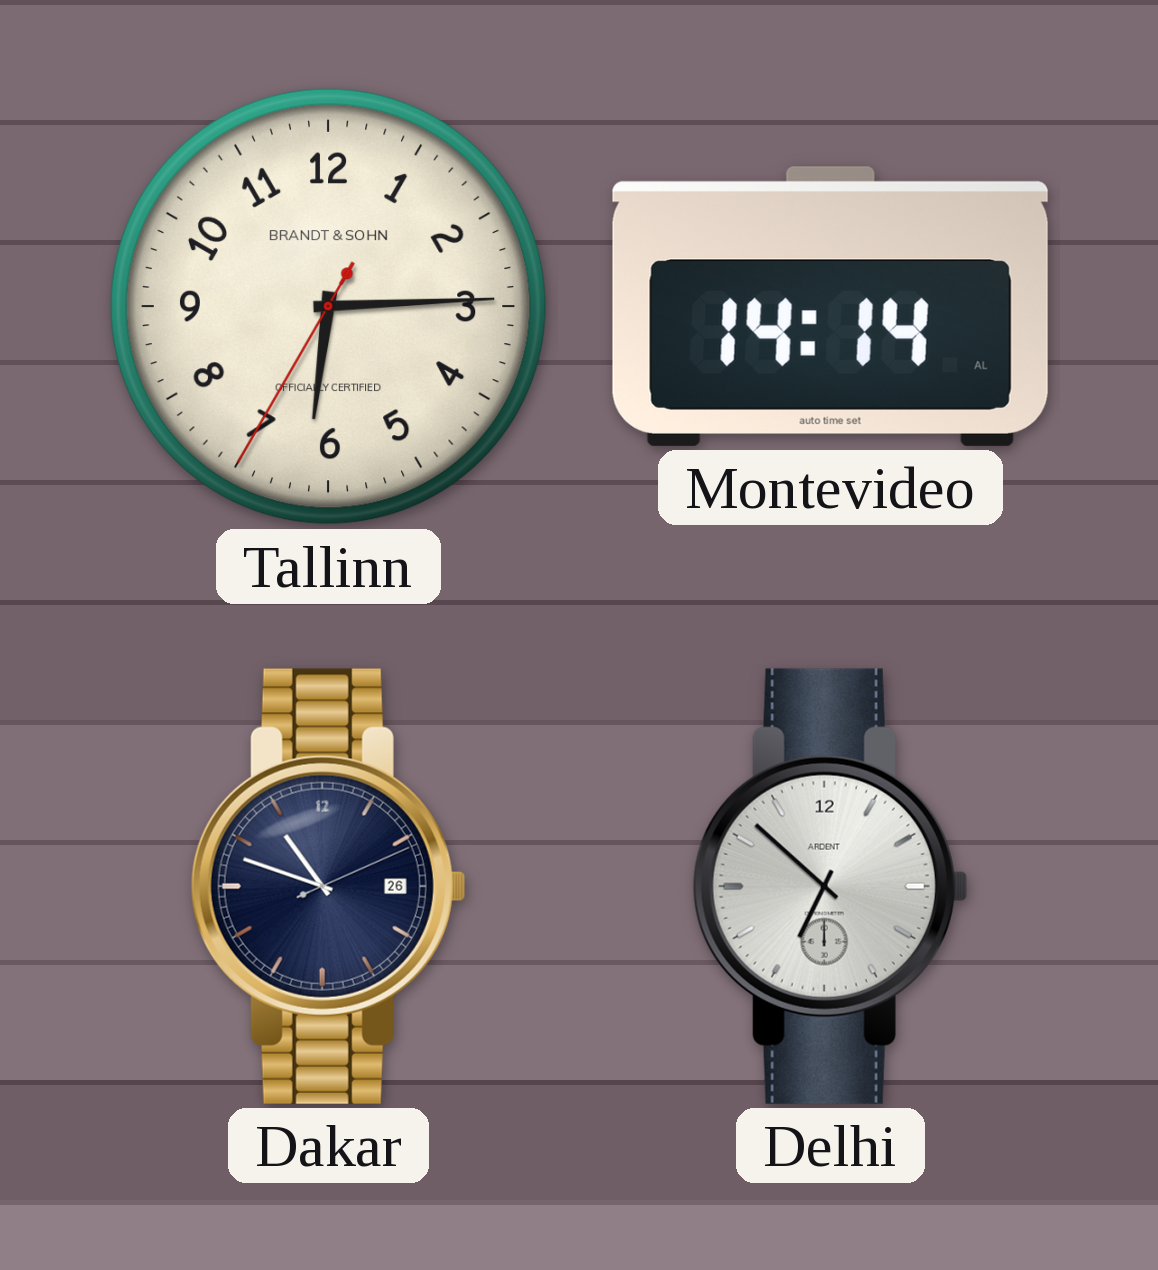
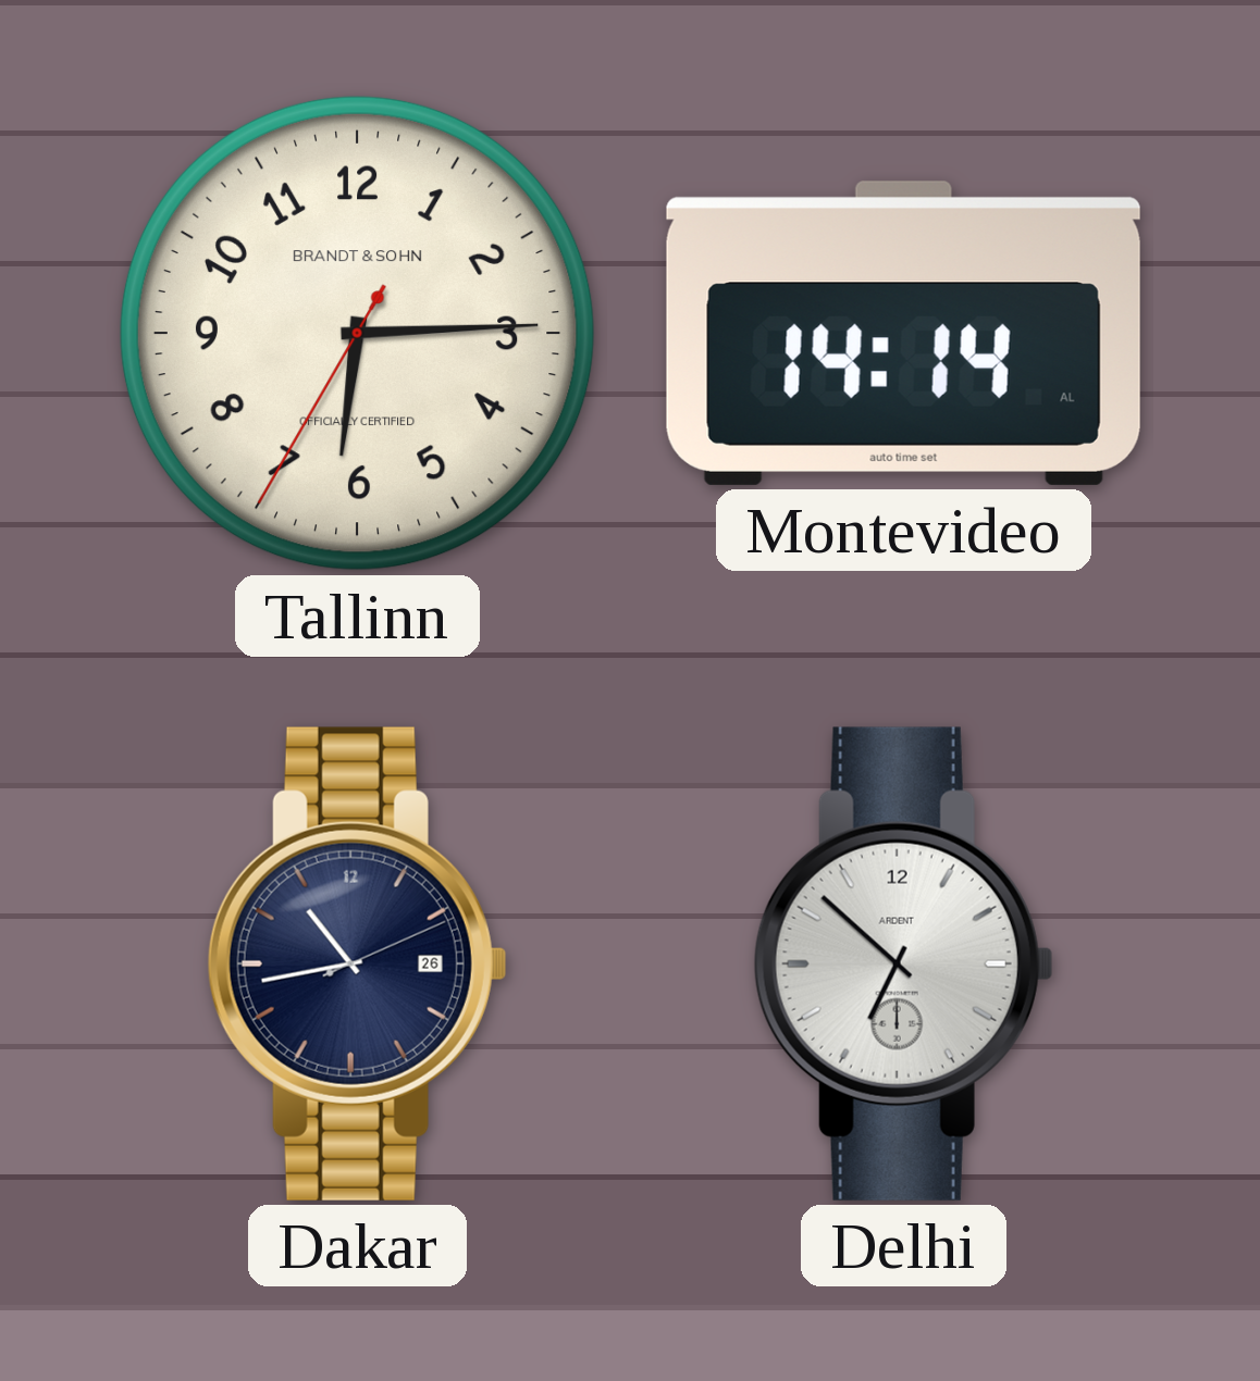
Dakar: 10:48 -> 10:43 (357, 963)
